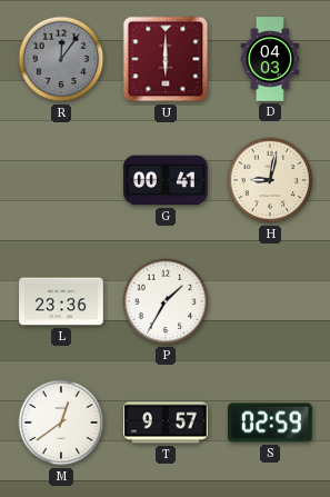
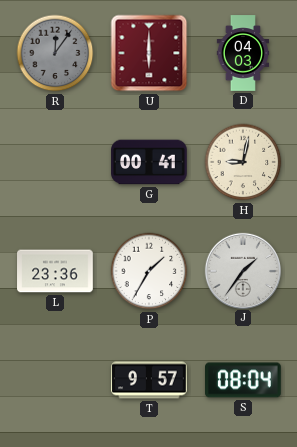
J: none -> 1:36 (242, 270)
M: 12:39 -> none (61, 423)
S: 02:59 -> 08:04 (243, 380)
